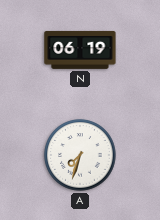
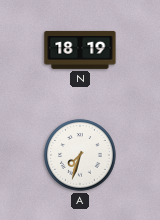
N: 06:19 -> 18:19 (80, 50)
